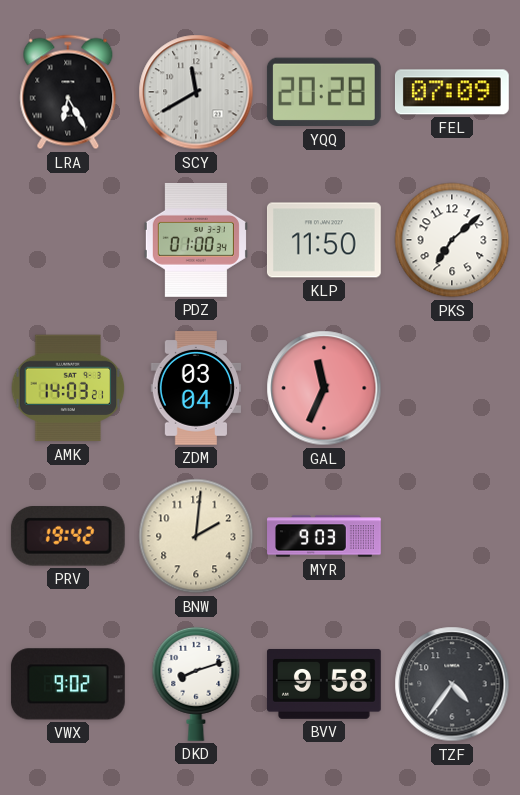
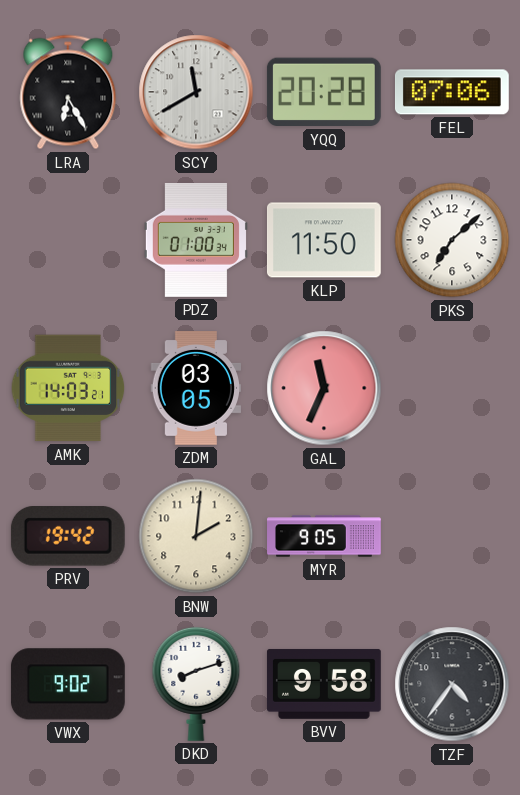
FEL: 07:09 -> 07:06 (452, 92)
ZDM: 03:04 -> 03:05 (195, 389)
MYR: 9:03 -> 9:05 (324, 536)
